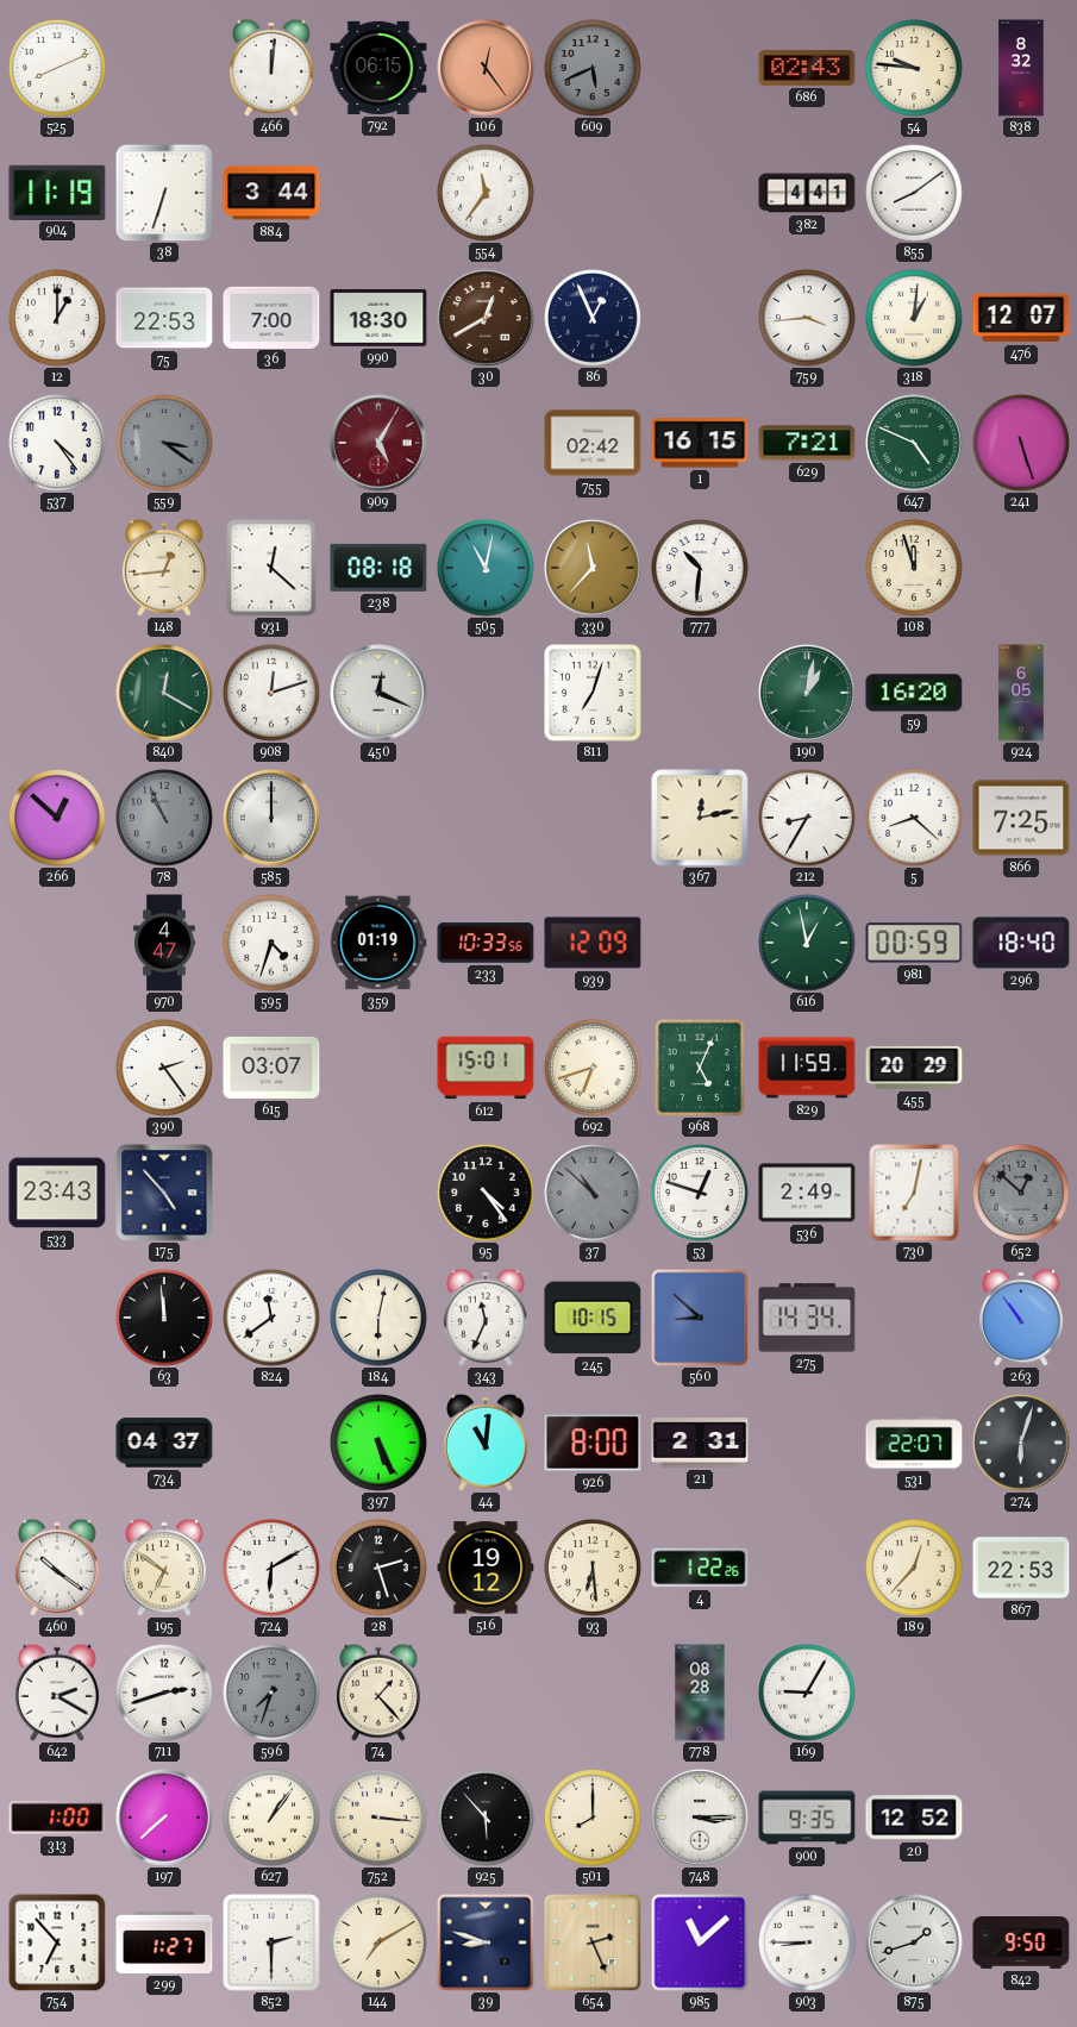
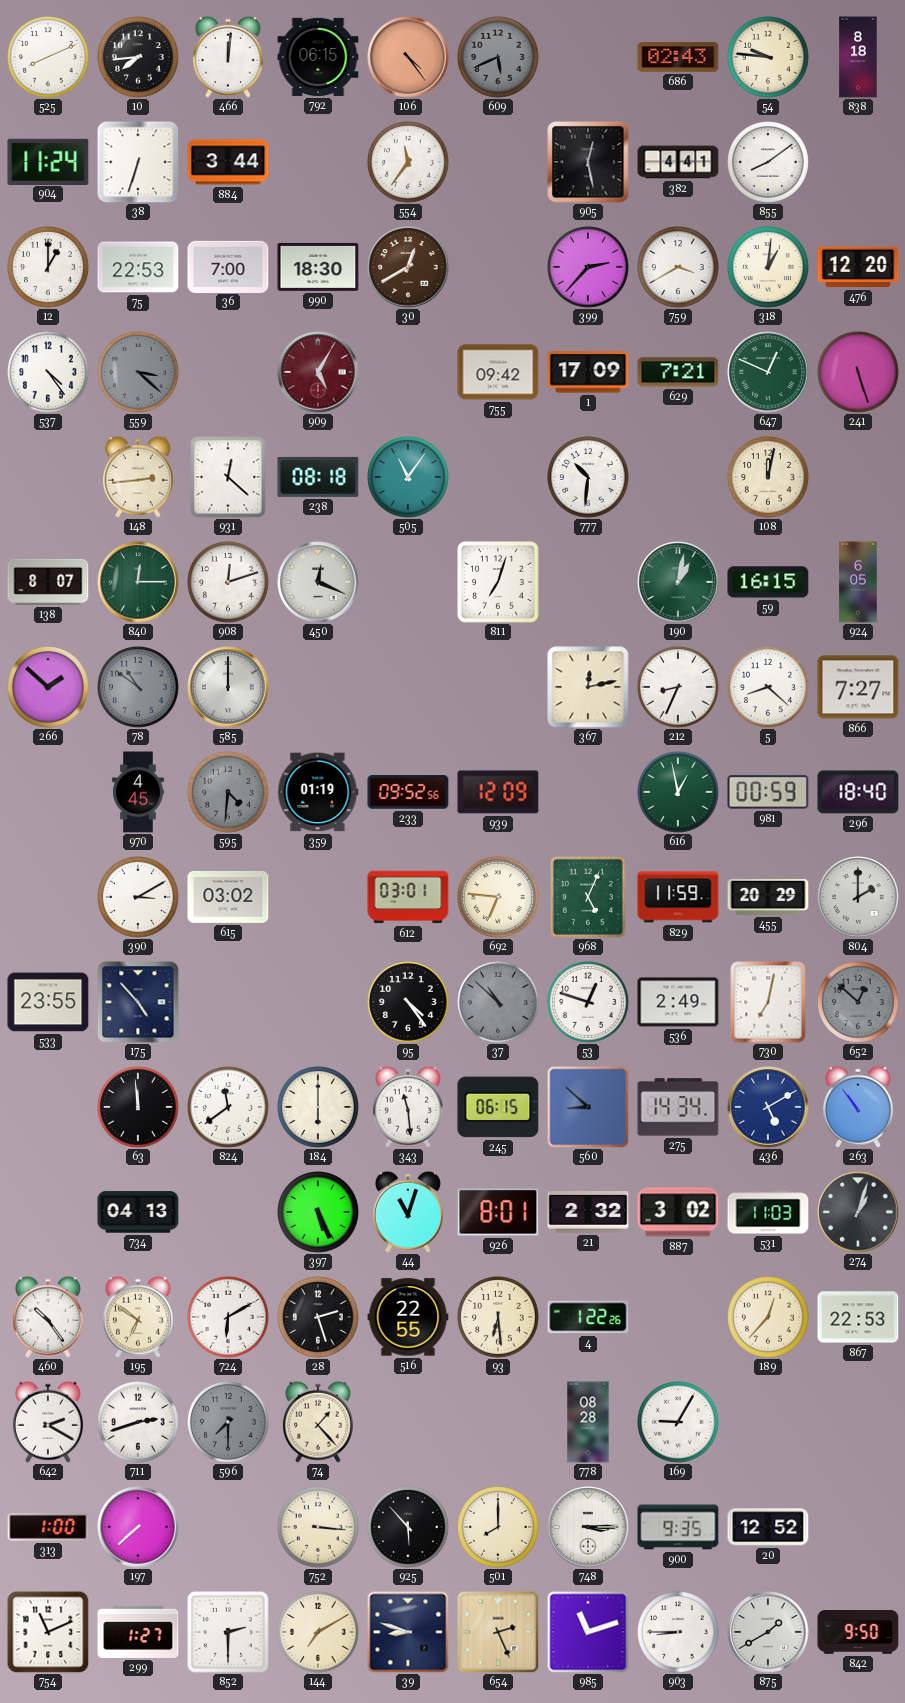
10: none -> 7:44 (139, 58)
106: 12:24 -> 4:24 (408, 57)
838: 8:32 -> 8:18 (858, 57)
904: 11:19 -> 11:24 (48, 161)
905: none -> 12:28 (588, 162)
86: 12:56 -> none (594, 319)
399: none -> 2:37 (589, 268)
759: 3:44 -> 3:40 (679, 268)
476: 12:07 -> 12:20 (858, 267)
559: 3:21 -> 3:22 (139, 373)
755: 02:42 -> 09:42 (498, 372)
1: 16:15 -> 17:09 (588, 372)
647: 4:49 -> 12:49 (768, 372)
148: 12:44 -> 2:44 (138, 477)
505: 11:02 -> 11:06 (409, 478)
330: 11:37 -> none (593, 568)
108: 11:57 -> 12:02 (769, 478)
138: none -> 8:07 (48, 582)
840: 12:20 -> 12:15 (138, 582)
59: 16:20 -> 16:15 (768, 582)
266: 12:52 -> 1:52 (49, 688)
78: 10:56 -> 10:51 (139, 688)
212: 8:35 -> 8:34 (679, 688)
866: 7:25 -> 7:27 (858, 687)
970: 4:47 -> 4:45 (138, 792)
595: 4:33 -> 4:31 (229, 793)
595 dial: white -> grey (229, 793)
233: 10:33 -> 09:52 (408, 792)
390: 2:24 -> 3:10 (139, 898)
615: 03:07 -> 03:02 (228, 897)
612: 15:01 -> 03:01 (408, 897)
692: 6:42 -> 6:46 (499, 898)
804: none -> 2:00 (858, 897)
533: 23:43 -> 23:55 (48, 1002)
184: 6:02 -> 6:00 (319, 1108)
343: 11:34 -> 11:29 (408, 1107)
245: 10:15 -> 06:15 (498, 1107)
436: none -> 5:10 (768, 1107)
734: 04:37 -> 04:13 (138, 1212)
44: 11:01 -> 11:03 (408, 1212)
926: 8:00 -> 8:01 (498, 1212)
21: 2:31 -> 2:32 (588, 1212)
887: none -> 3:02 (678, 1212)
531: 22:07 -> 11:03 (768, 1212)
274: 6:03 -> 1:03 (858, 1212)
460: 10:21 -> 10:24 (48, 1317)
516: 19:12 -> 22:55 (408, 1317)
596: 7:33 -> 7:30 (229, 1423)
627: 1:06 -> none (273, 1819)
754: 6:53 -> 11:11 (48, 1632)
985: 11:08 -> 11:12 (588, 1632)
875: 1:42 -> 1:40 (768, 1632)
